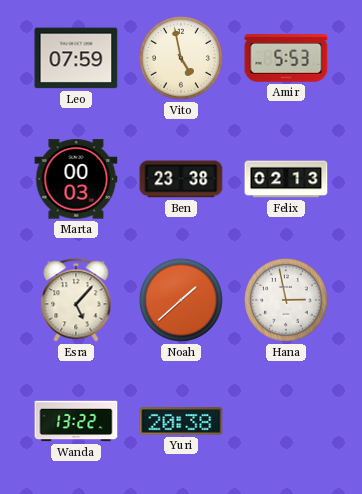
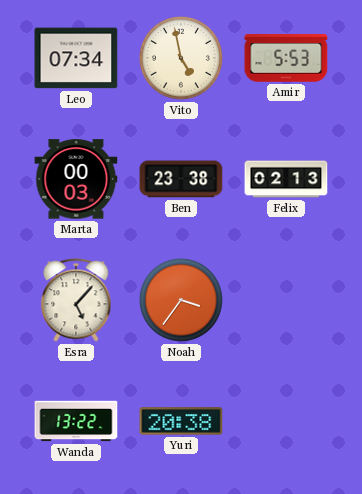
Leo: 07:59 -> 07:34 (76, 58)
Noah: 1:38 -> 3:36 (181, 300)
Hana: 2:58 -> none (286, 300)
